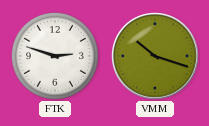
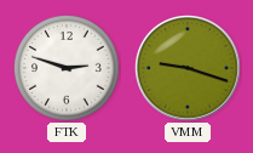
VMM: 10:18 -> 9:18 (189, 69)
